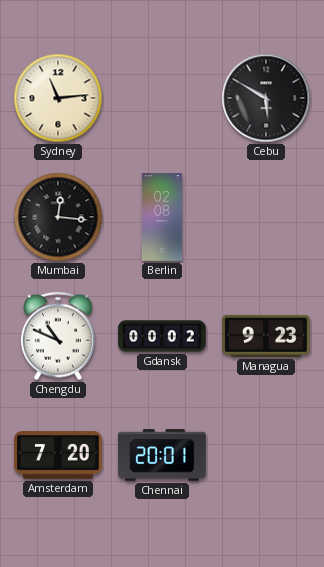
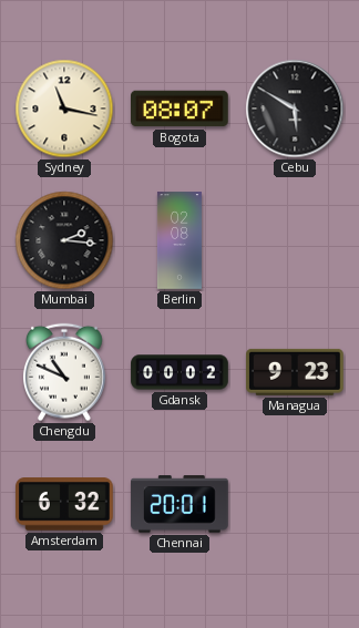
Sydney: 11:14 -> 11:17 (64, 109)
Bogota: none -> 08:07 (179, 109)
Mumbai: 12:16 -> 2:16 (64, 240)
Amsterdam: 7:20 -> 6:32 (64, 504)
